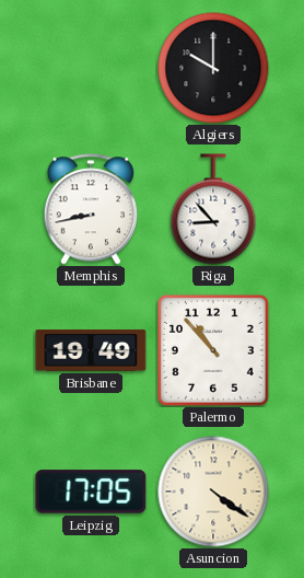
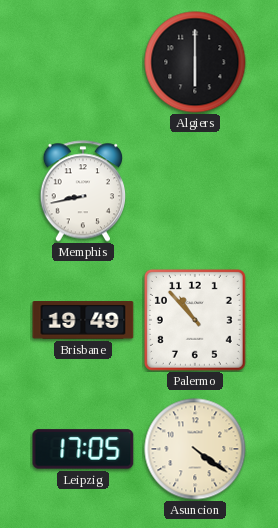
Algiers: 10:00 -> 6:00 (195, 62)
Riga: 8:53 -> none (213, 209)
